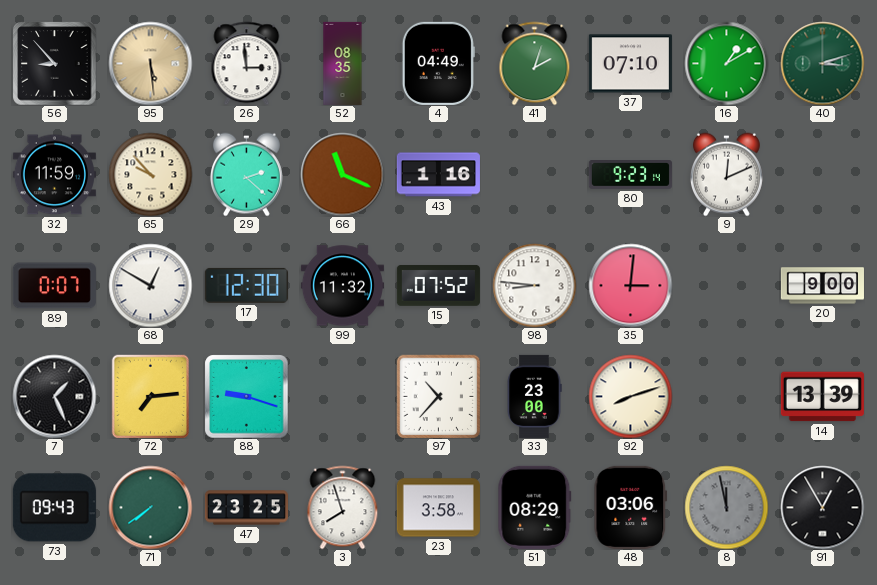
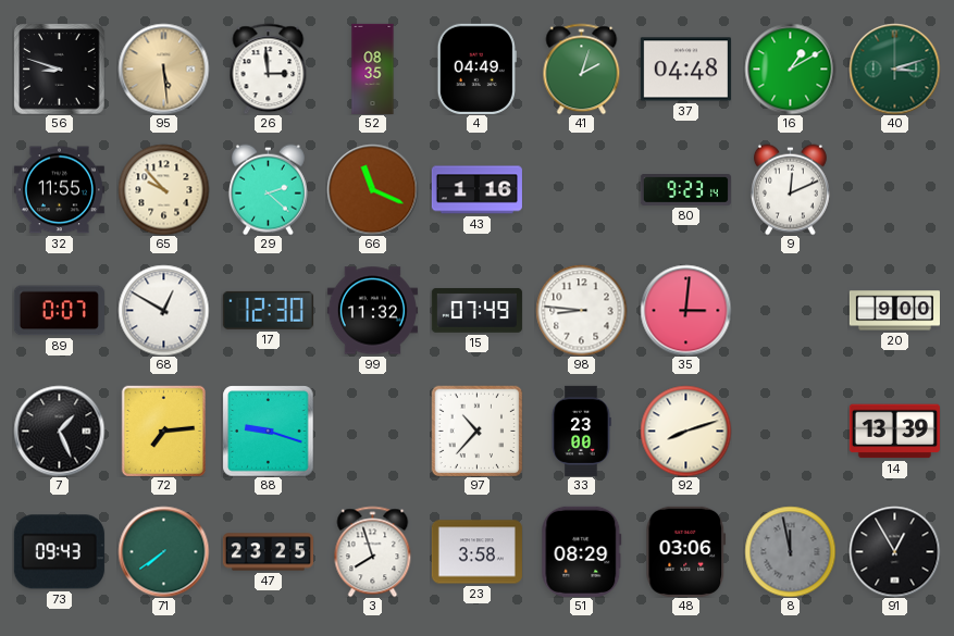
56: 8:53 -> 8:48 (59, 68)
37: 07:10 -> 04:48 (685, 70)
32: 11:59 -> 11:55 (59, 190)
15: 07:52 -> 07:49 (476, 311)
